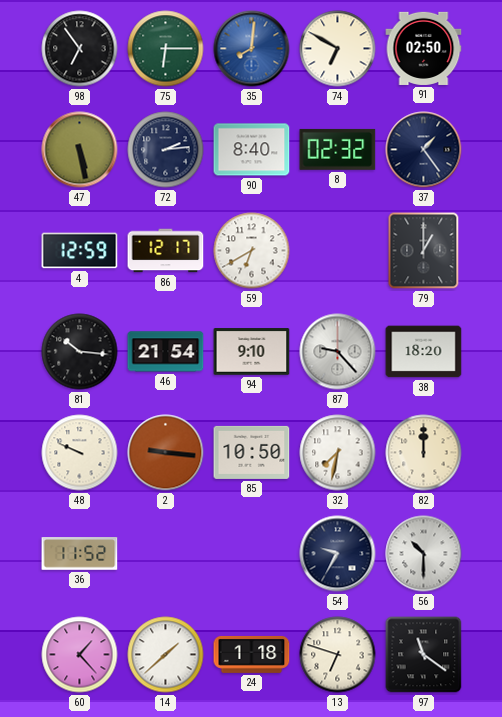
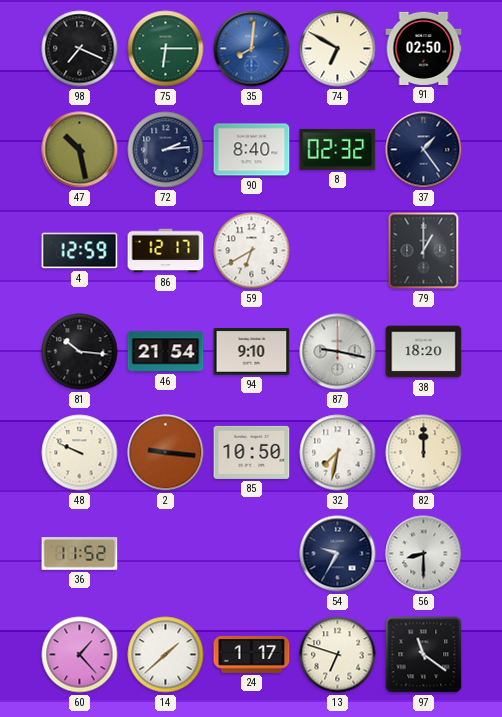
98: 6:54 -> 7:19 (80, 49)
47: 5:28 -> 10:28 (80, 150)
87: 9:23 -> 9:17 (338, 352)
56: 10:30 -> 8:30 (424, 554)
24: 1:18 -> 1:17 (252, 654)
